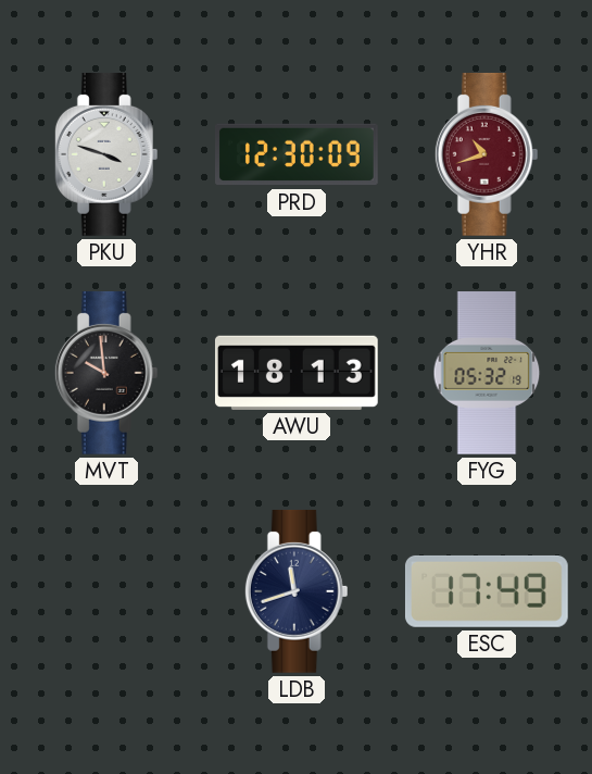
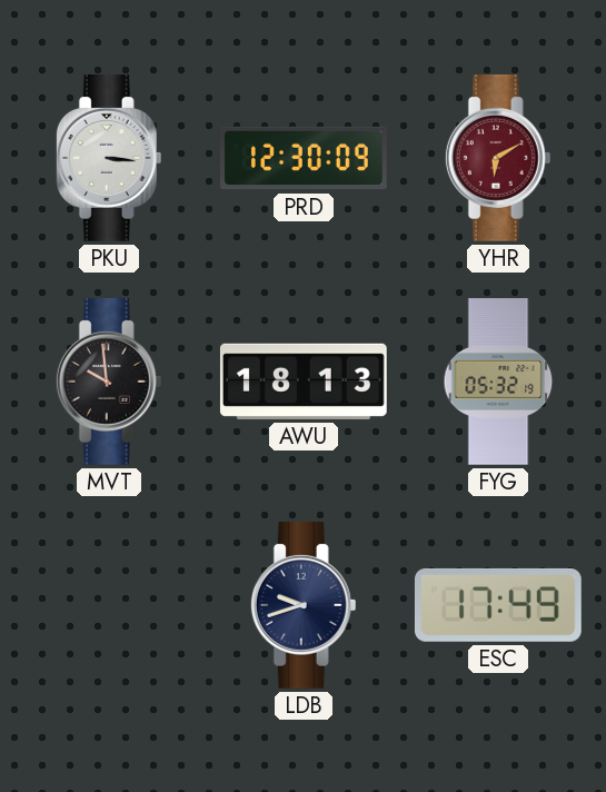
PKU: 3:48 -> 3:16 (109, 158)
YHR: 10:42 -> 6:10 (498, 158)
LDB: 11:42 -> 9:42 (304, 605)
